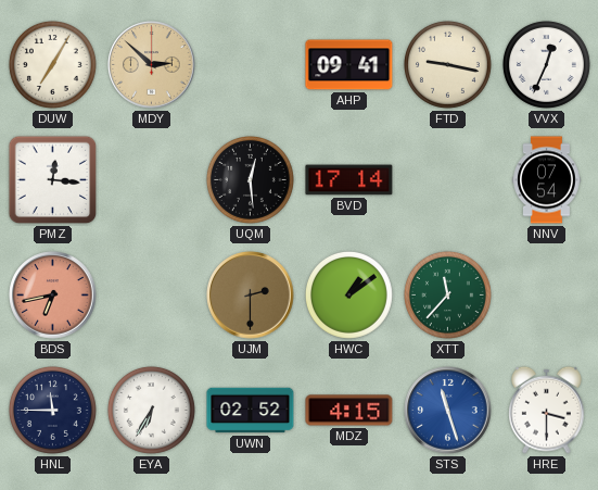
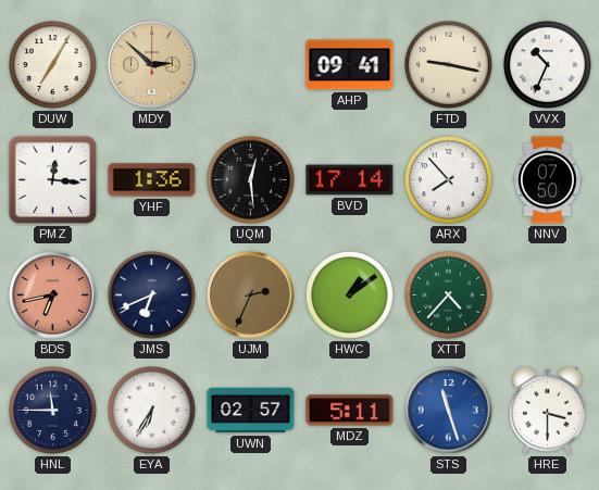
VVX: 12:34 -> 10:34 (547, 64)
YHF: none -> 1:36 (152, 180)
ARX: none -> 7:53 (448, 179)
NNV: 07:54 -> 07:50 (548, 180)
JMS: none -> 6:41 (151, 294)
UJM: 2:30 -> 2:34 (251, 296)
XTT: 11:37 -> 4:37 (448, 294)
UWN: 02:52 -> 02:57 (251, 411)
MDZ: 4:15 -> 5:11 (350, 411)
